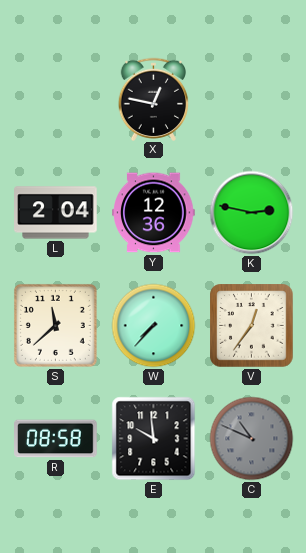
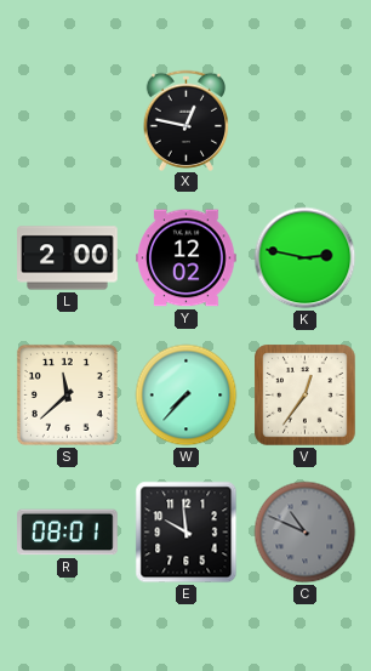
L: 2:04 -> 2:00 (68, 258)
Y: 12:36 -> 12:02 (187, 258)
R: 08:58 -> 08:01 (68, 533)
